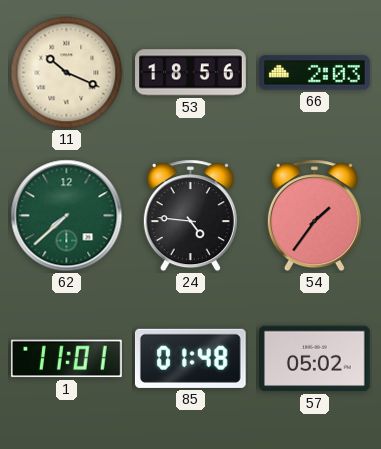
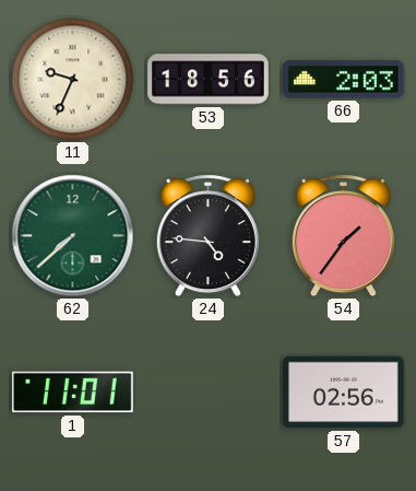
11: 10:19 -> 9:34 (73, 80)
85: 01:48 -> none (190, 358)
57: 05:02 -> 02:56 (344, 393)
